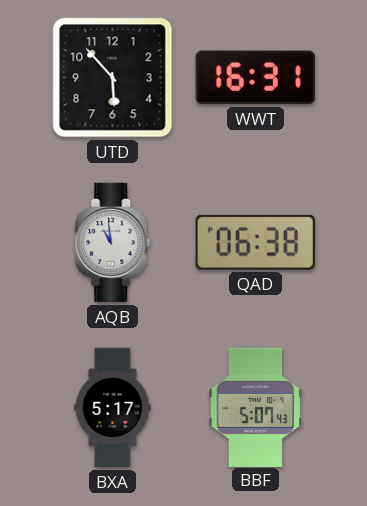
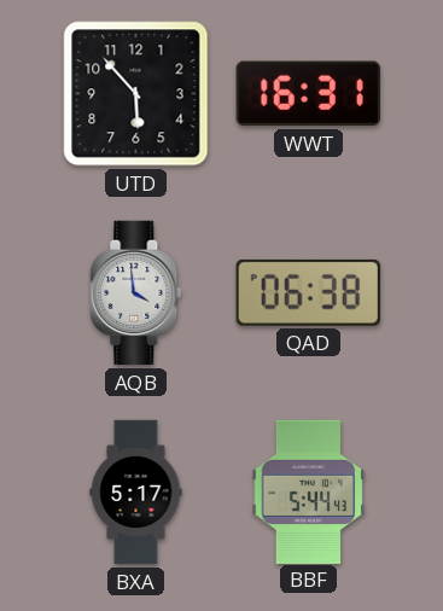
AQB: 10:59 -> 3:59 (136, 293)
BBF: 5:07 -> 5:44 (309, 491)
